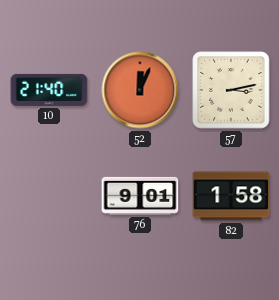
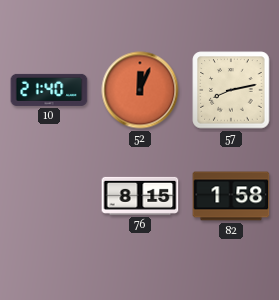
57: 3:13 -> 8:13 (231, 90)
76: 9:01 -> 8:15 (140, 196)
